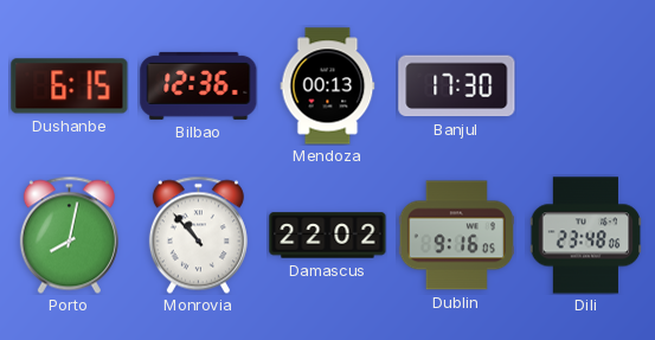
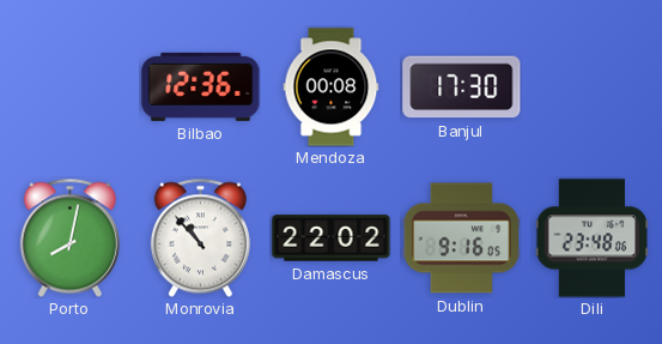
Dushanbe: 6:15 -> none (70, 86)
Mendoza: 00:13 -> 00:08 (332, 87)
